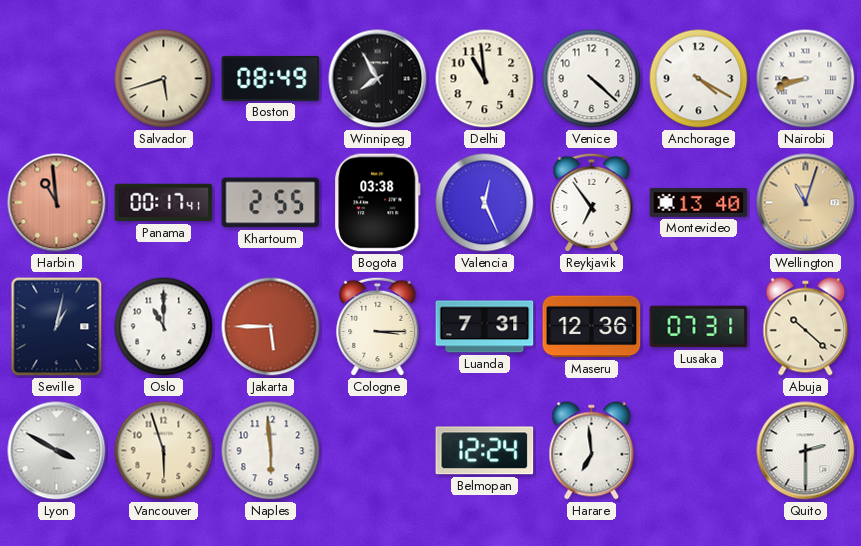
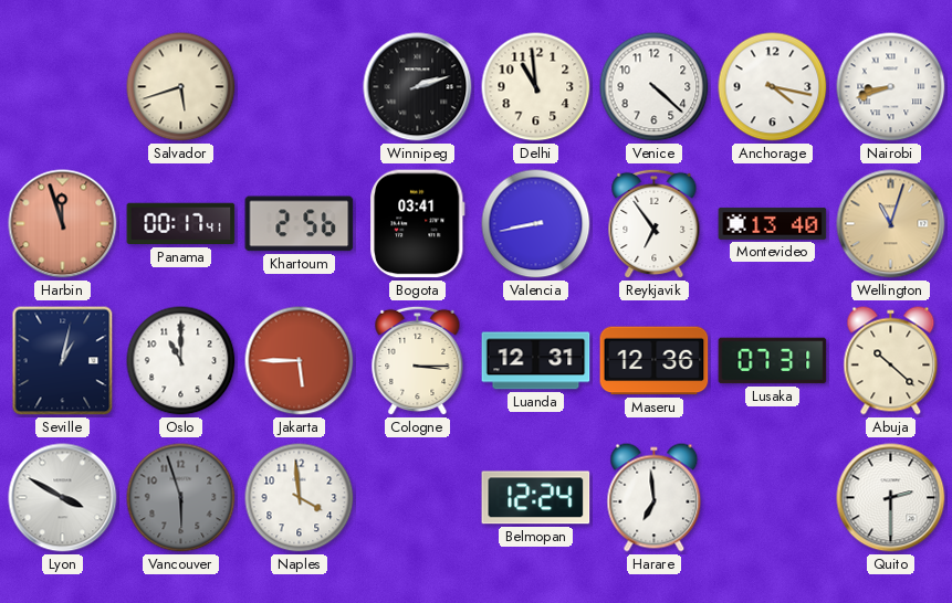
Boston: 08:49 -> none (271, 78)
Winnipeg: 7:55 -> 2:12 (418, 87)
Anchorage: 4:20 -> 4:17 (773, 87)
Harbin: 10:59 -> 11:57 (63, 224)
Khartoum: 2:55 -> 2:56 (300, 224)
Bogota: 03:38 -> 03:41 (418, 224)
Valencia: 12:26 -> 8:43 (536, 224)
Luanda: 7:31 -> 12:31 (536, 361)
Vancouver dial: cream -> grey (181, 498)
Naples: 5:59 -> 3:59 (300, 498)
